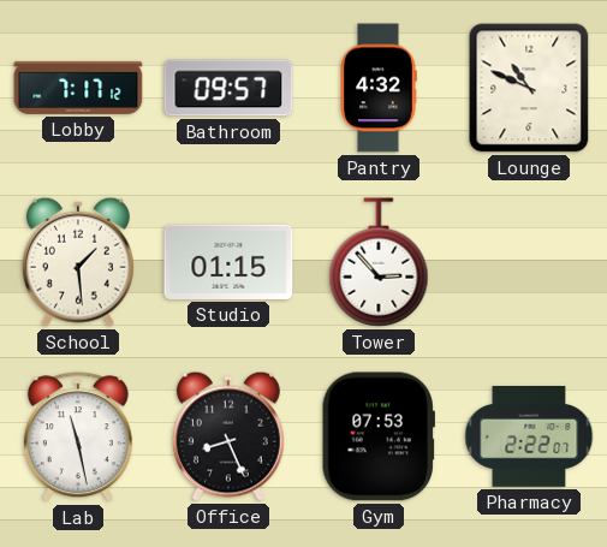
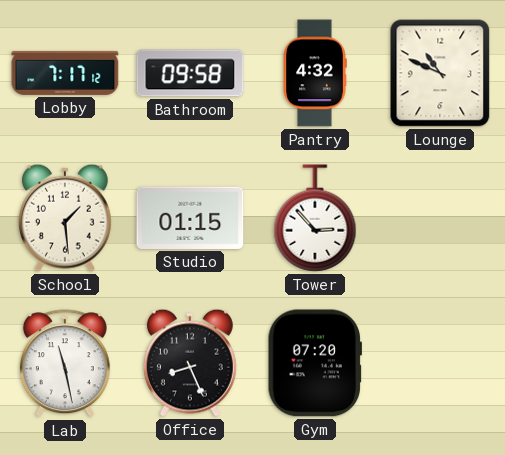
Bathroom: 09:57 -> 09:58 (190, 73)
Gym: 07:53 -> 07:20 (315, 363)
Pharmacy: 2:22 -> none (529, 438)
